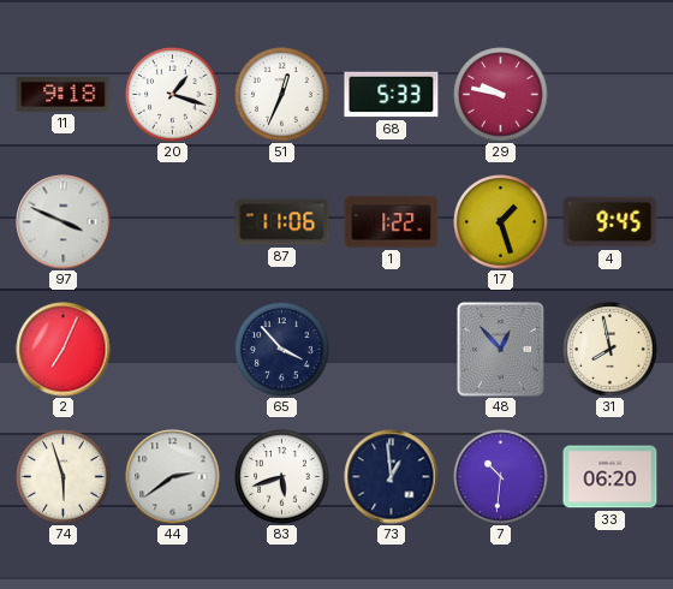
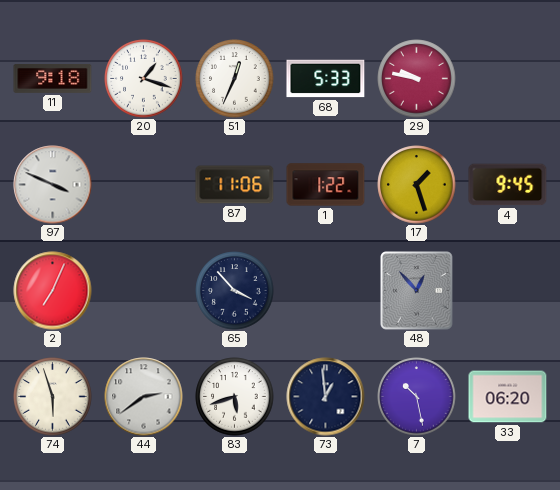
31: 7:58 -> none (611, 350)
7: 10:31 -> 10:28 (417, 397)
